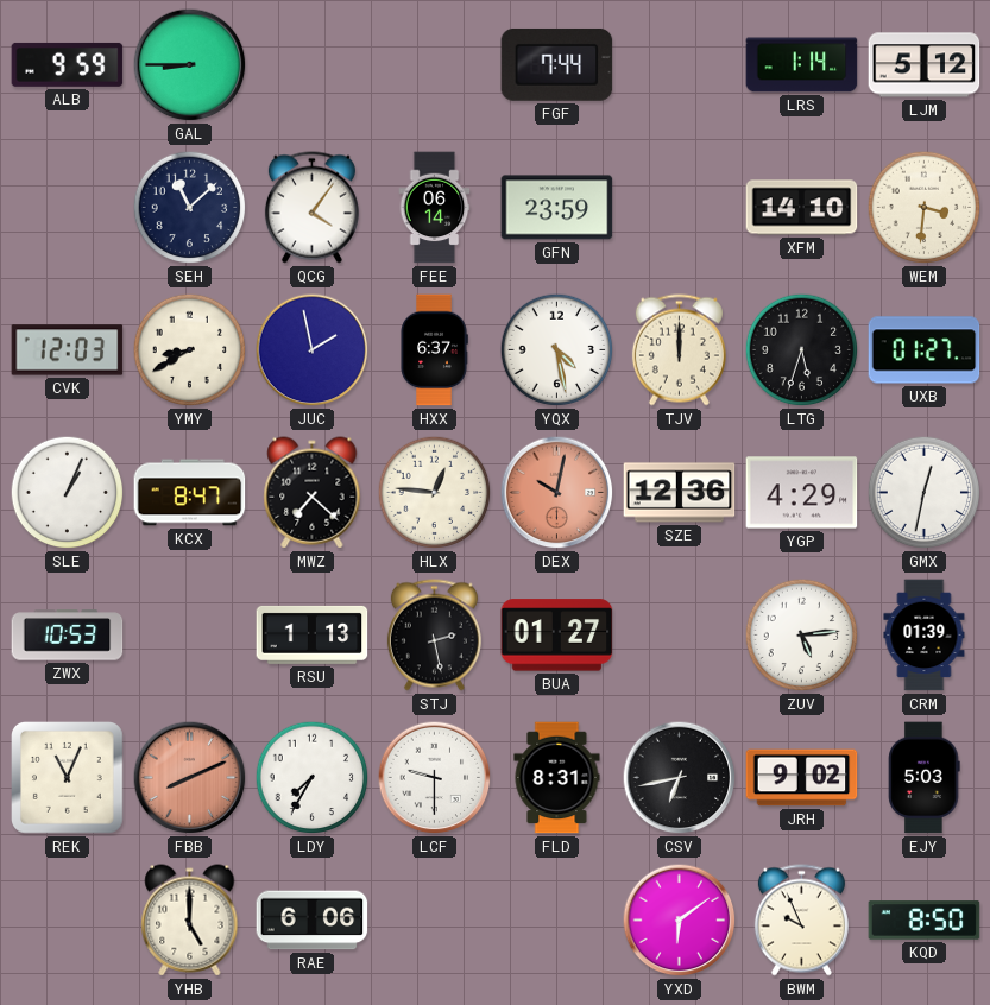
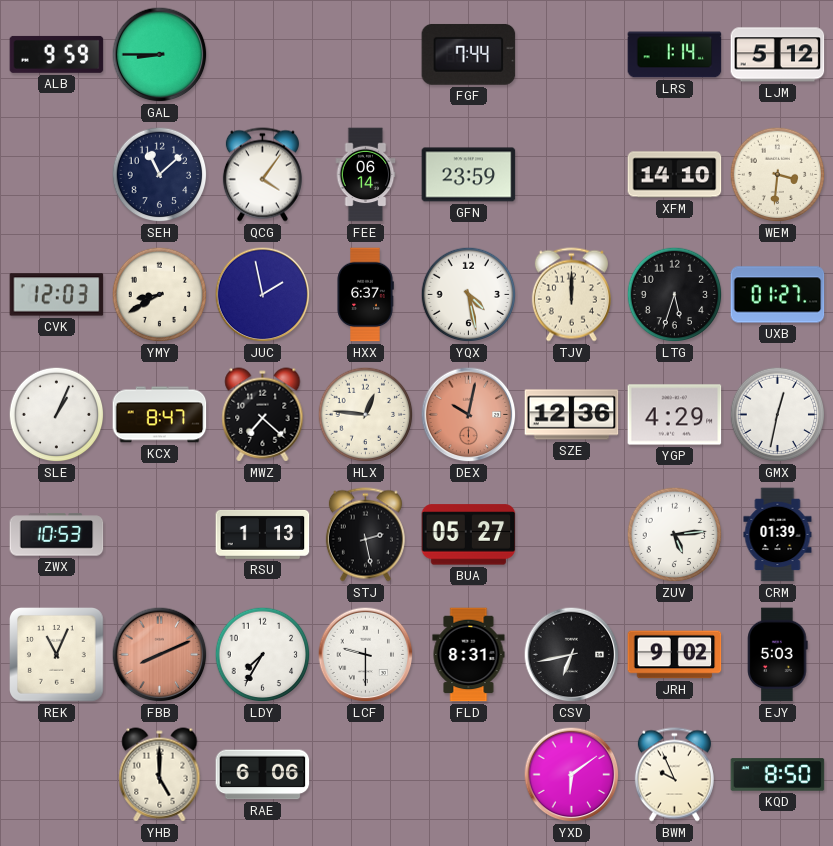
BUA: 01:27 -> 05:27 (469, 535)
